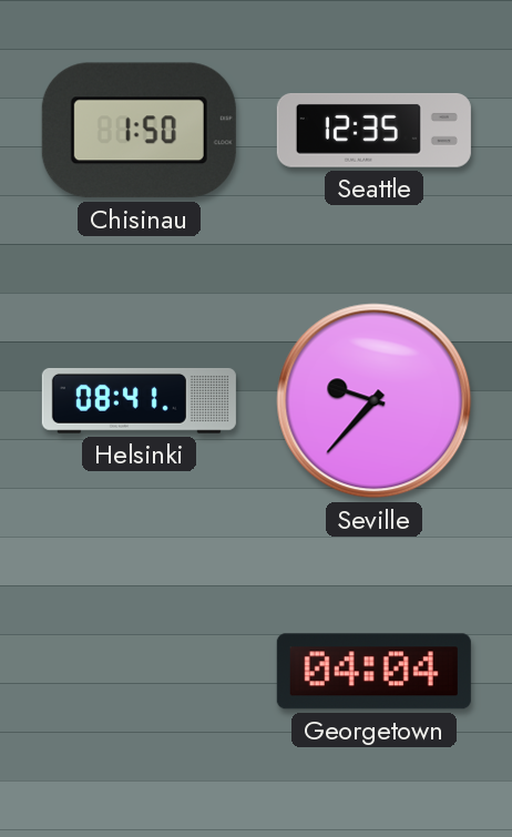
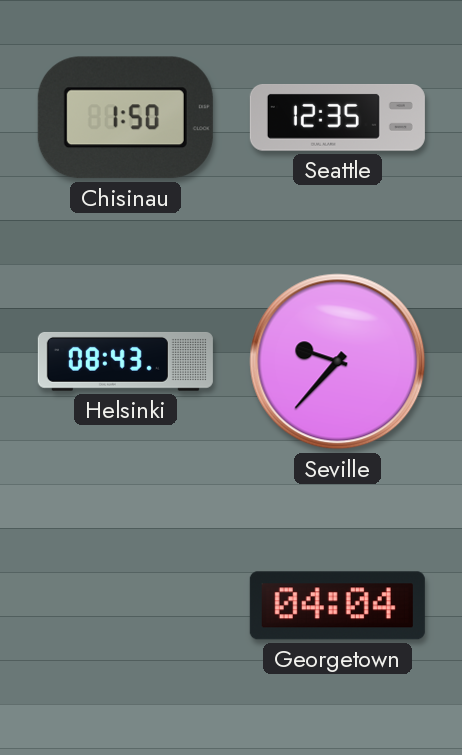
Helsinki: 08:41 -> 08:43 (125, 361)
